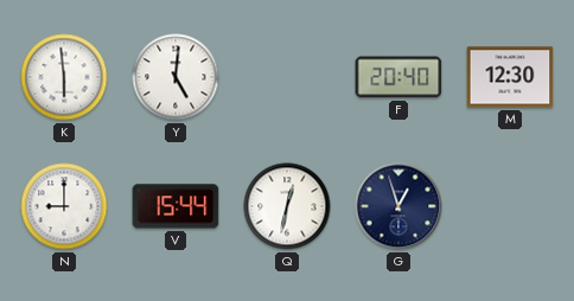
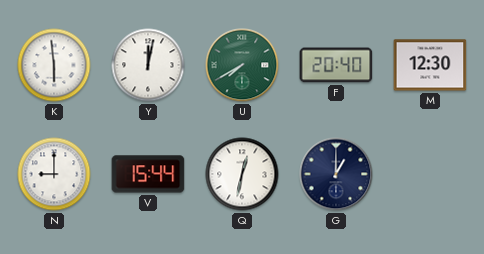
Y: 5:01 -> 12:02 (148, 65)
U: none -> 7:40 (242, 65)
G: 12:57 -> 1:00 (336, 174)
